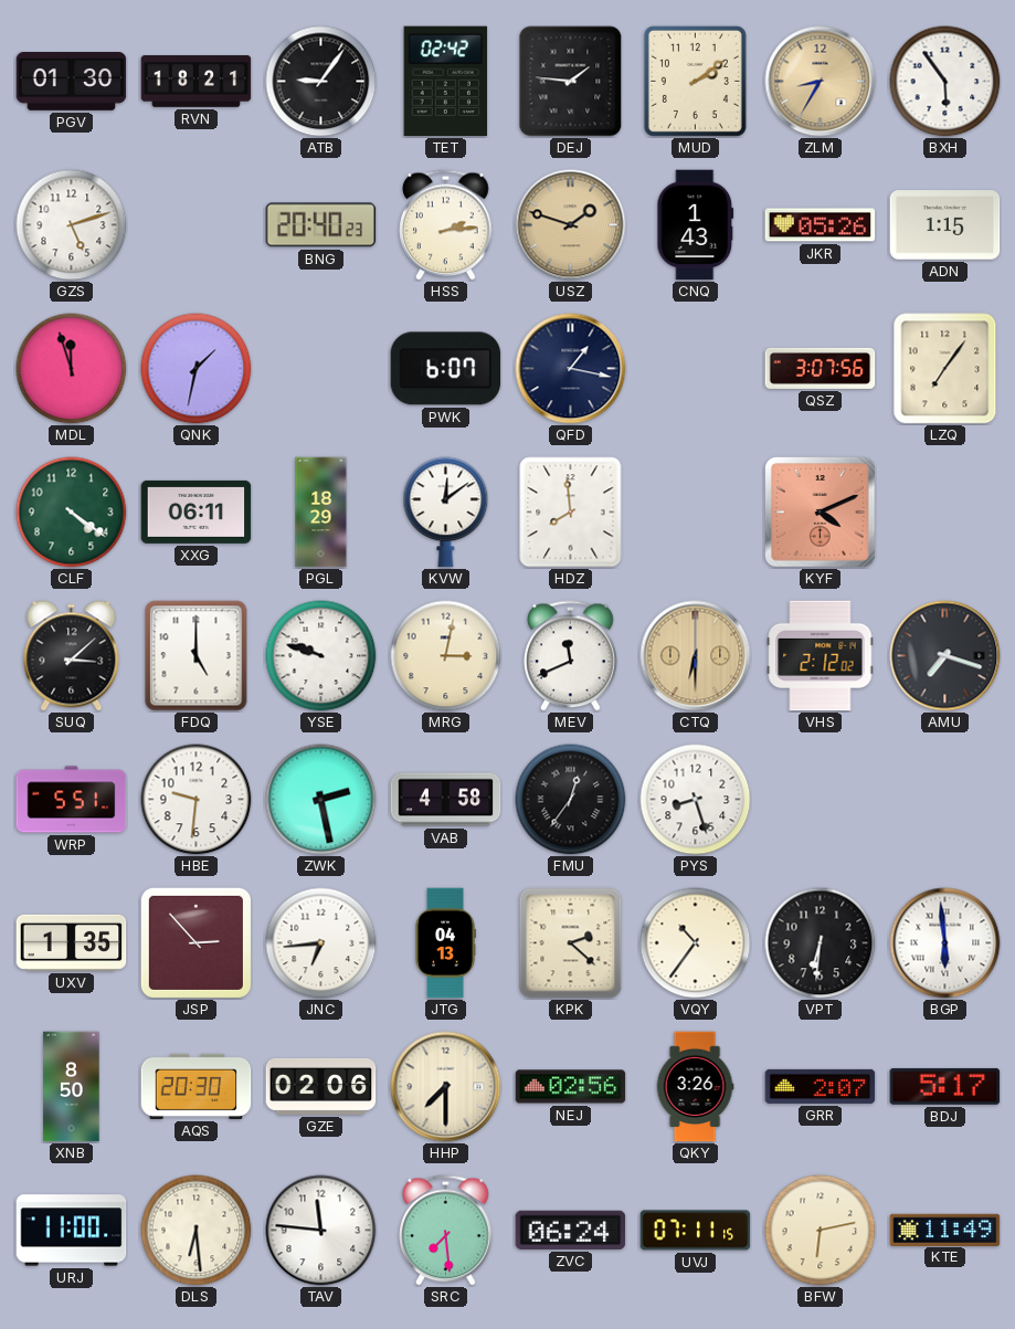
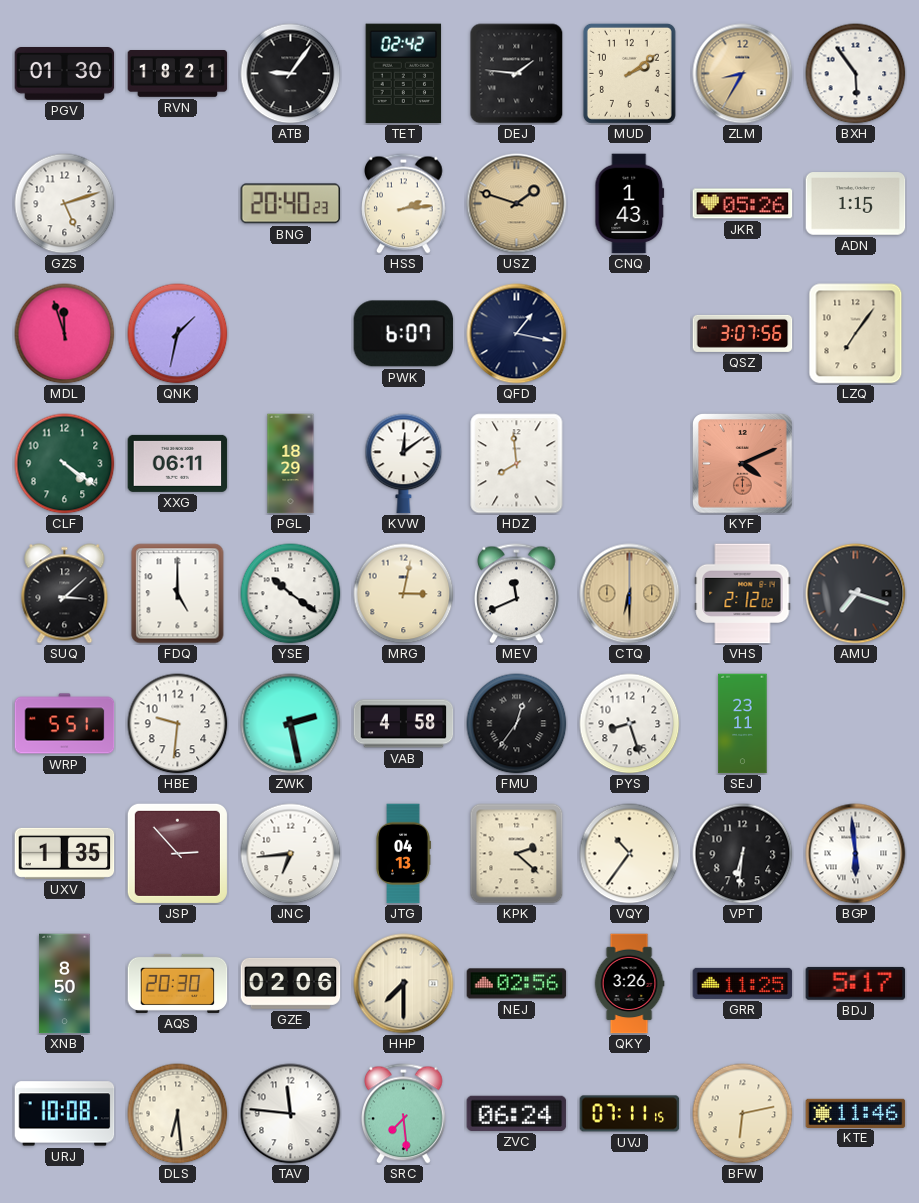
YSE: 9:48 -> 10:21 (291, 594)
SEJ: none -> 23:11 (743, 724)
GRR: 2:07 -> 11:25 (743, 983)
URJ: 11:00 -> 10:08 (65, 1114)
KTE: 11:49 -> 11:46 (856, 1113)
